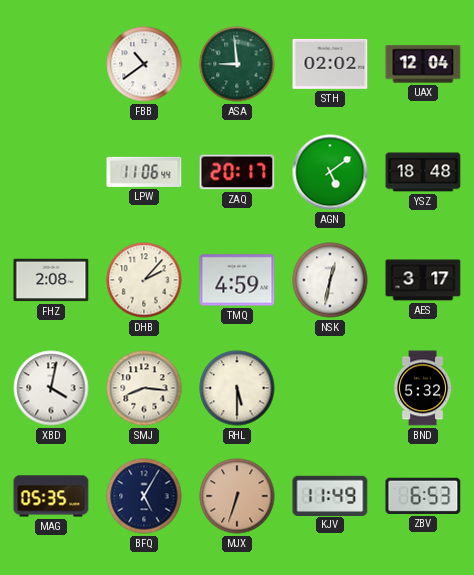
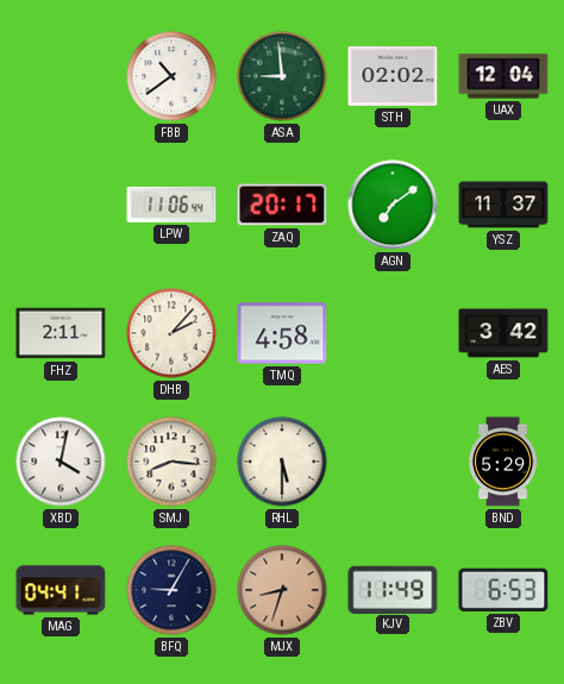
AGN: 5:09 -> 7:09 (393, 205)
YSZ: 18:48 -> 11:37 (503, 205)
FHZ: 2:08 -> 2:11 (61, 333)
TMQ: 4:59 -> 4:58 (282, 333)
NSK: 12:32 -> none (330, 280)
AES: 3:17 -> 3:42 (503, 333)
BND: 5:32 -> 5:29 (505, 462)
MAG: 05:35 -> 04:41 (61, 590)
BFQ: 5:05 -> 9:05 (171, 590)
MJX: 6:33 -> 8:33 (282, 590)
